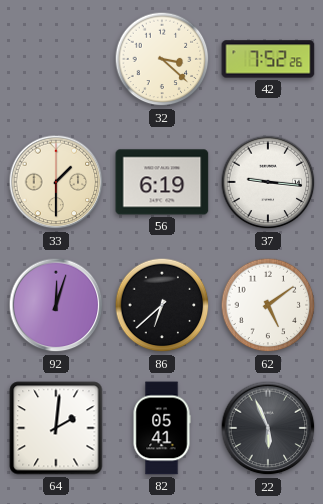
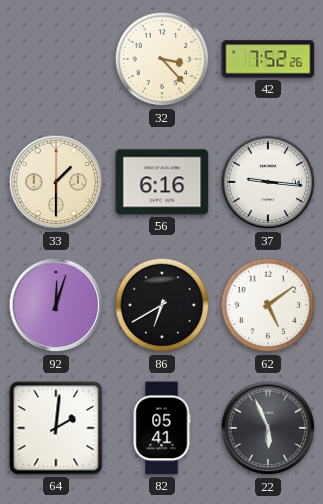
32: 3:22 -> 3:23 (162, 59)
56: 6:19 -> 6:16 (162, 182)
86: 6:38 -> 6:40 (162, 305)
